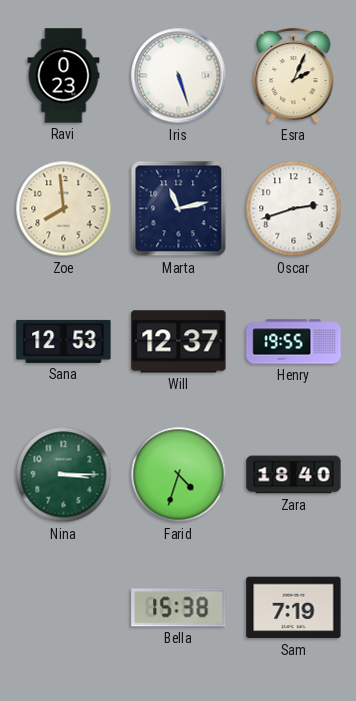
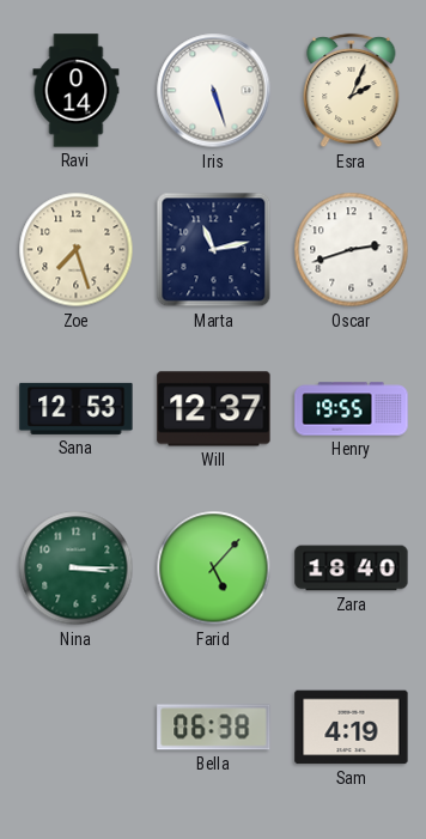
Ravi: 0:23 -> 0:14 (77, 91)
Zoe: 7:59 -> 7:27 (77, 250)
Farid: 4:33 -> 5:07 (214, 569)
Bella: 15:38 -> 06:38 (214, 728)
Sam: 7:19 -> 4:19 (352, 728)
